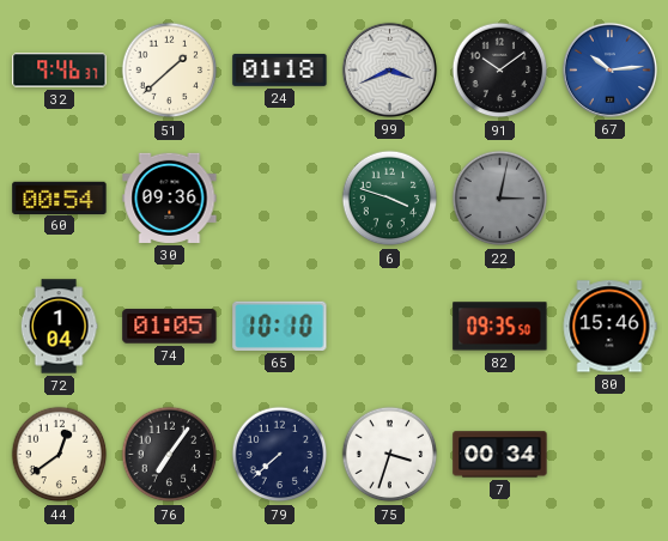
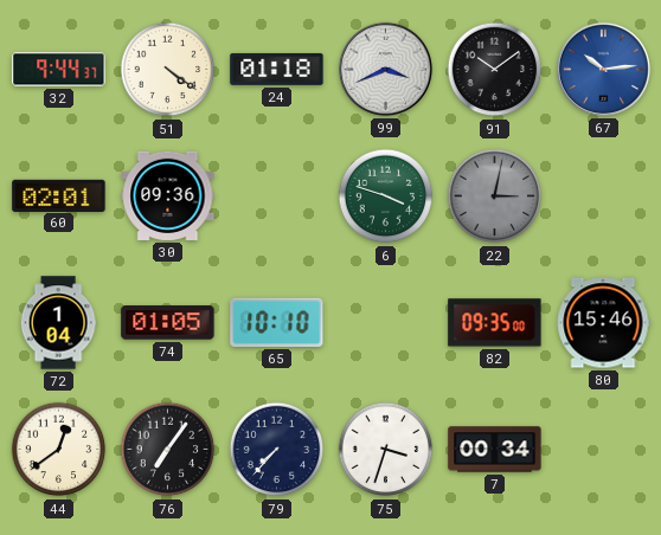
32: 9:46 -> 9:44 (59, 70)
51: 1:38 -> 4:21 (168, 70)
60: 00:54 -> 02:01 (59, 195)
82: 09:35:50 -> 09:35:00 (495, 323)
79: 7:38 -> 7:37 (277, 450)
